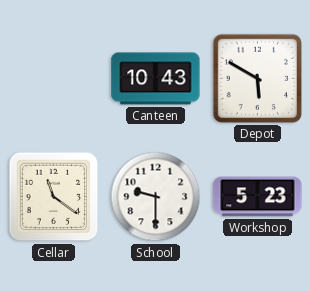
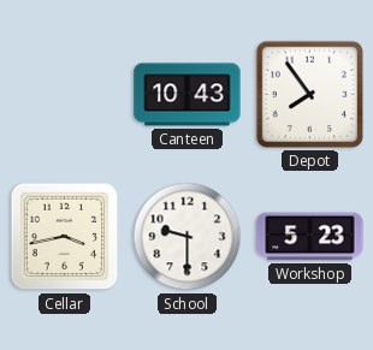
Depot: 5:50 -> 7:54 (309, 94)
Cellar: 11:21 -> 3:43 (65, 237)
